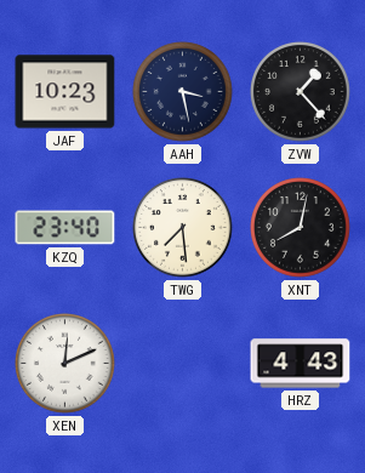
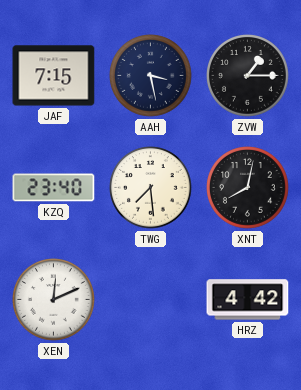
JAF: 10:23 -> 7:15 (54, 76)
ZVW: 1:23 -> 1:15 (248, 76)
HRZ: 4:43 -> 4:42 (248, 300)
